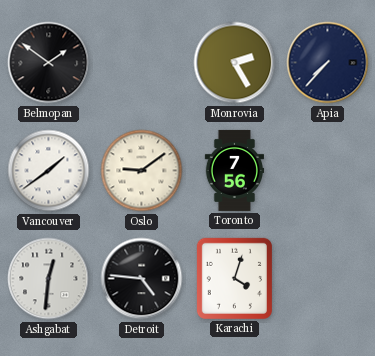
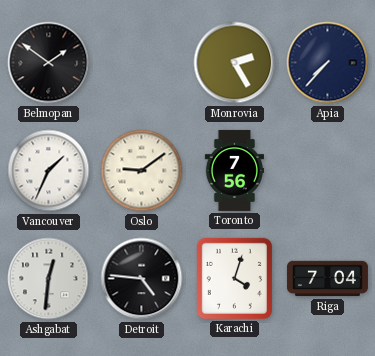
Vancouver: 1:39 -> 1:34 (49, 171)
Riga: none -> 7:04 (327, 279)
